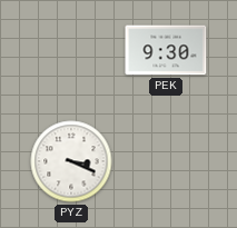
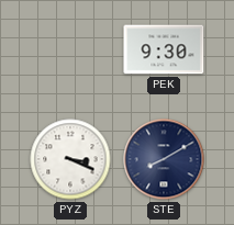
STE: none -> 8:10 (164, 159)
